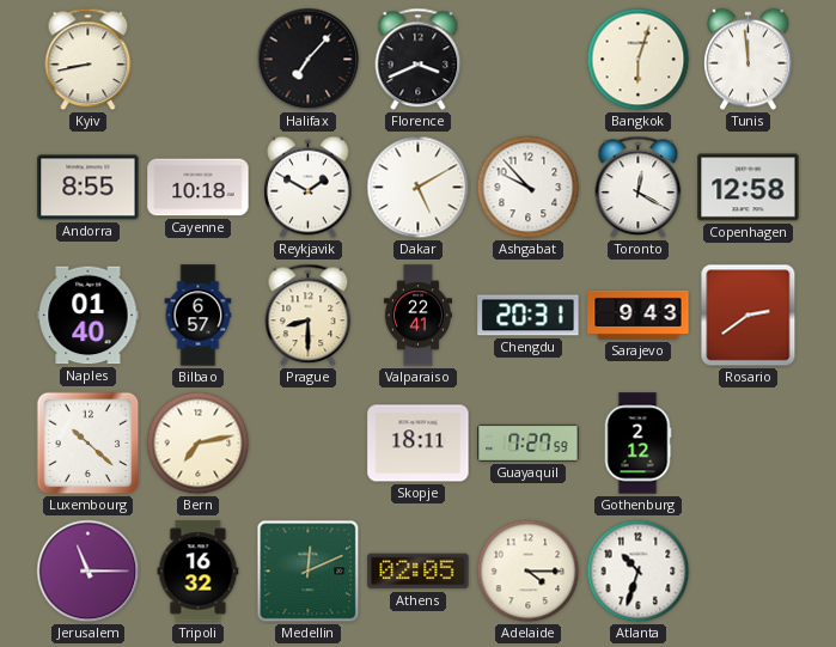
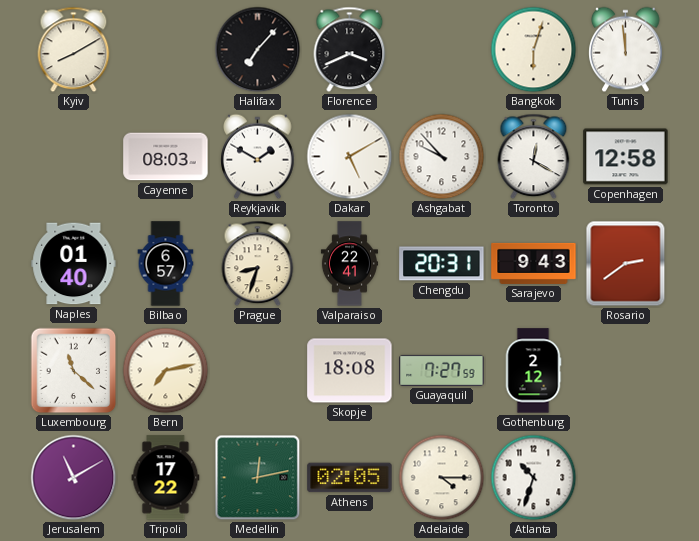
Kyiv: 8:43 -> 8:10 (74, 50)
Andorra: 8:55 -> none (89, 188)
Cayenne: 10:18 -> 08:03 (166, 157)
Prague: 8:30 -> 8:33 (258, 264)
Luxembourg: 10:22 -> 11:22 (74, 371)
Skopje: 18:11 -> 18:08 (350, 371)
Jerusalem: 11:15 -> 11:10 (74, 478)
Tripoli: 16:32 -> 17:22 (166, 478)
Medellin: 12:11 -> 12:13 (258, 478)
